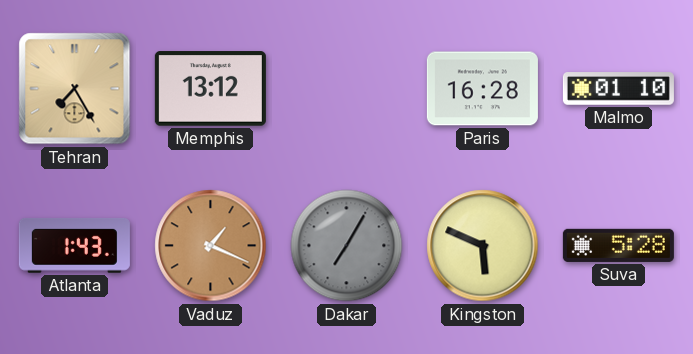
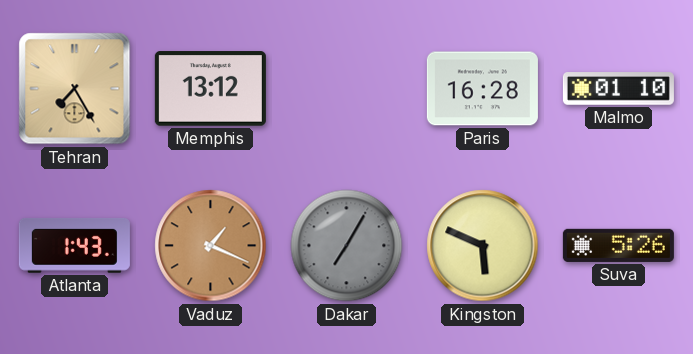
Suva: 5:28 -> 5:26 (618, 245)
